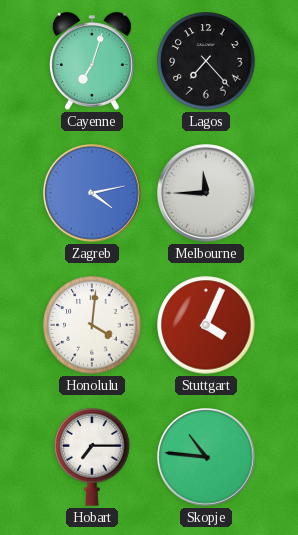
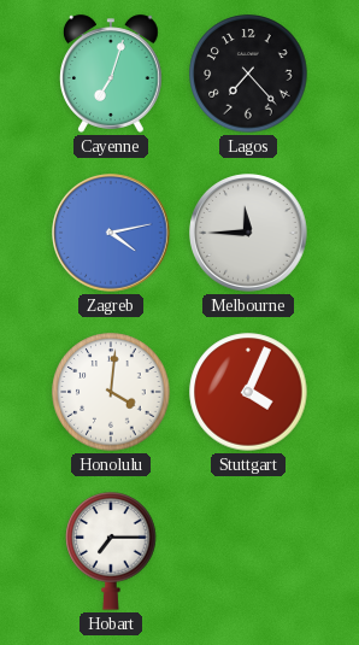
Skopje: 10:46 -> none (206, 457)
